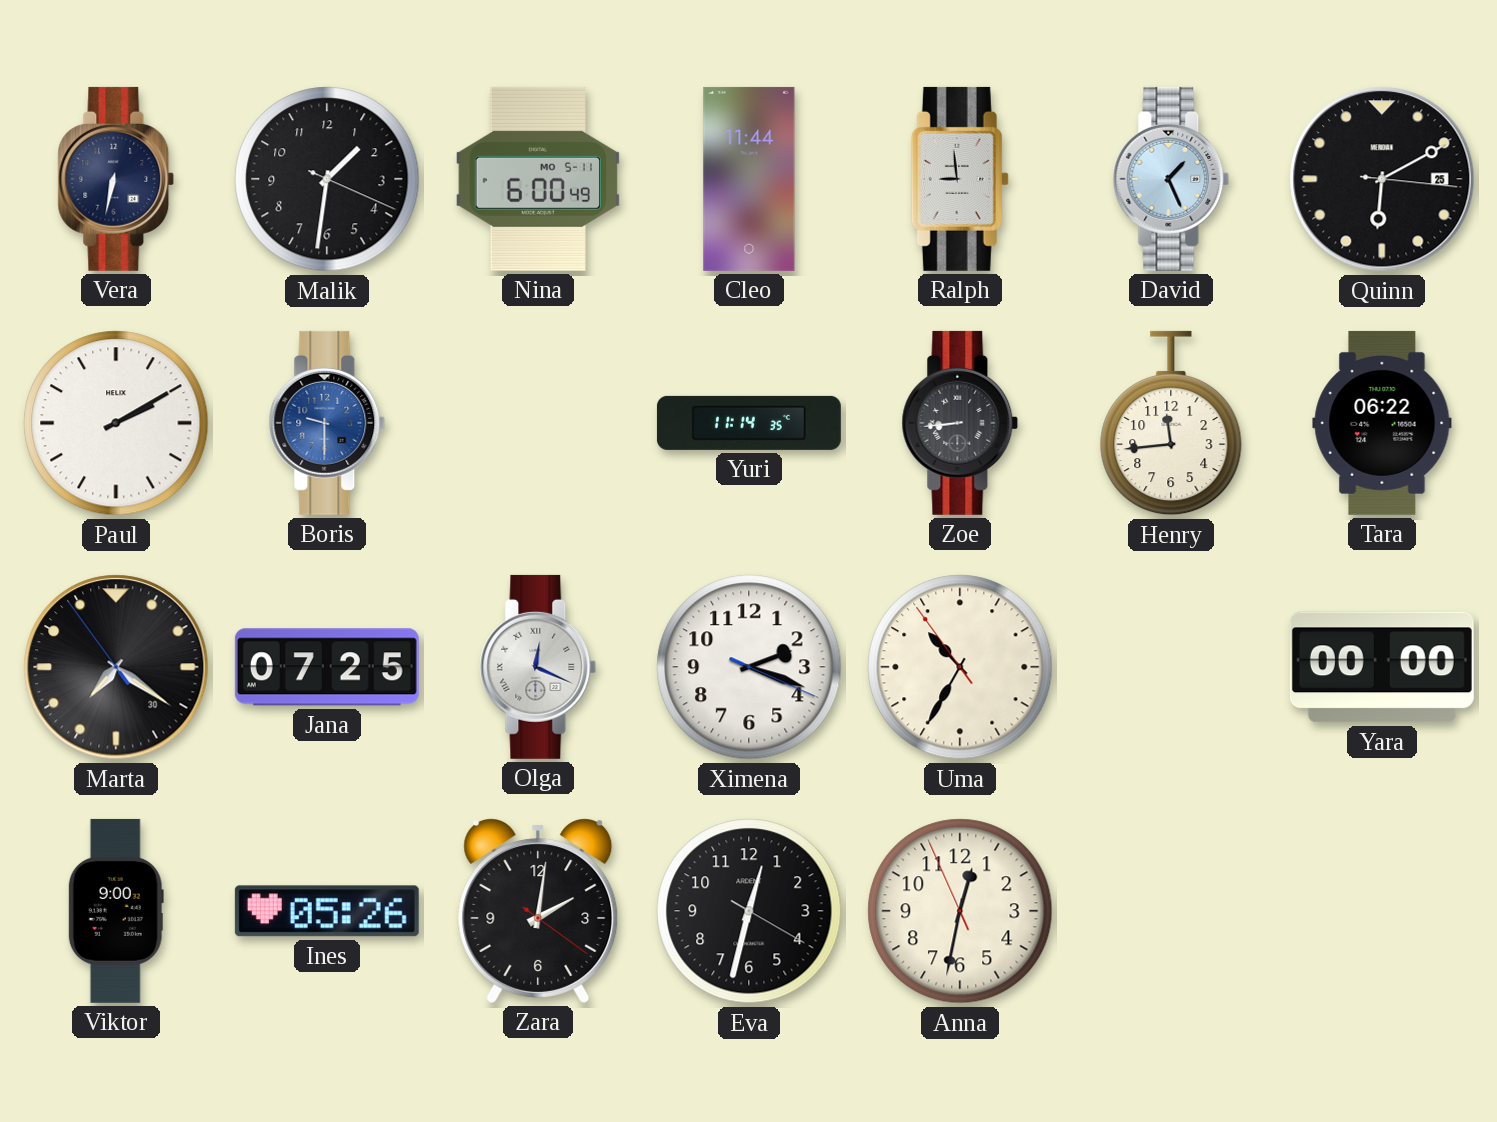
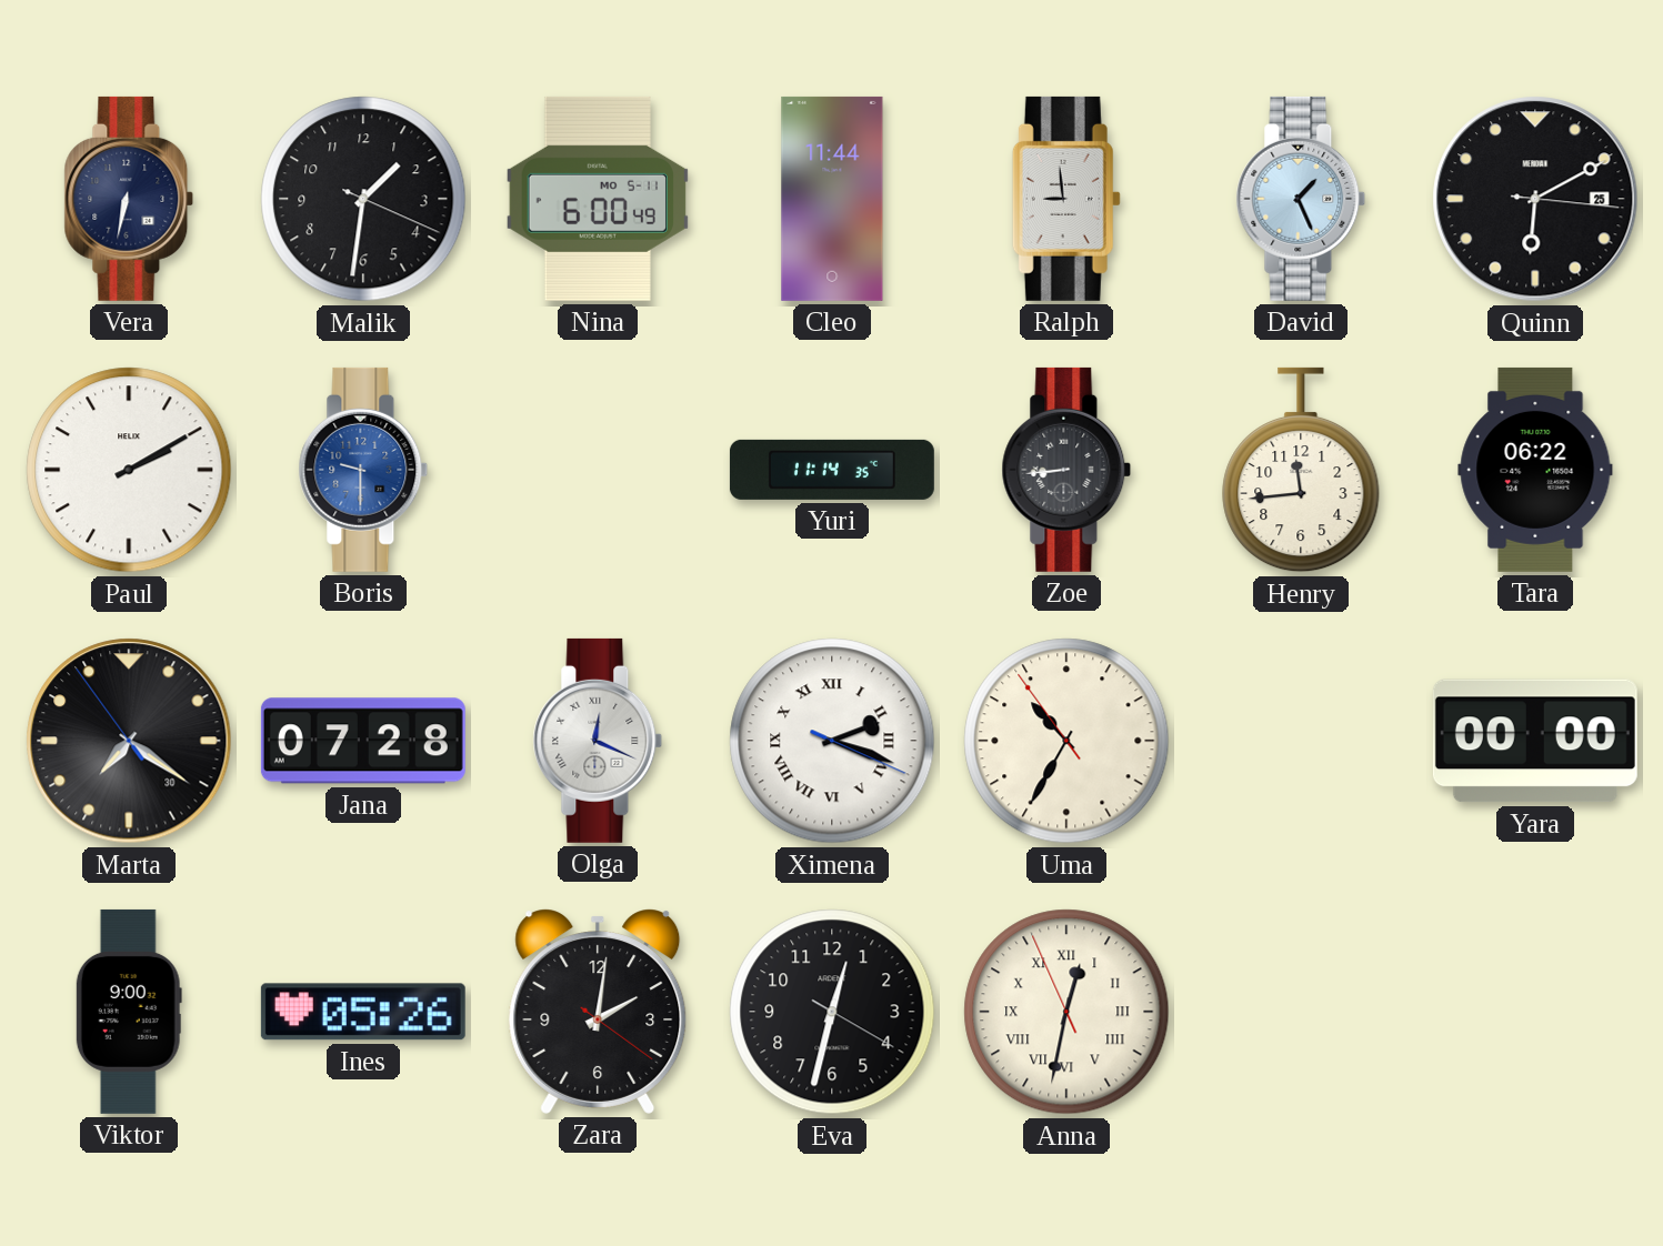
Jana: 07:25 -> 07:28 (363, 741)
Ximena numerals: Arabic -> Roman (832, 741)
Anna numerals: Arabic -> Roman (1066, 1012)
